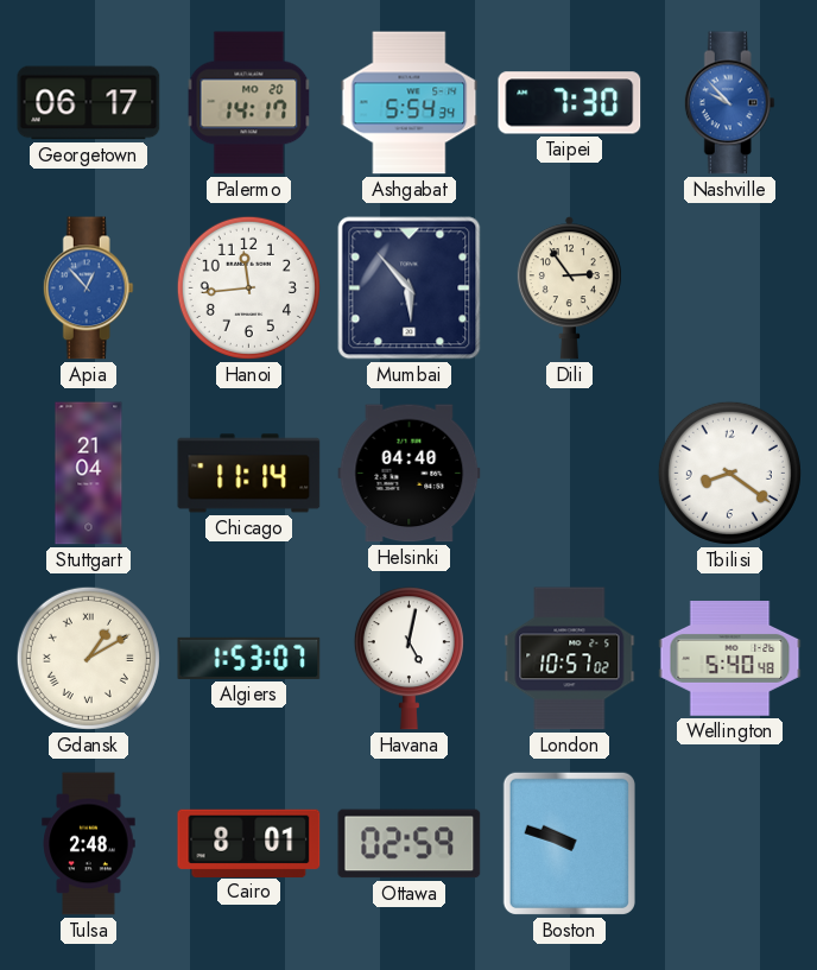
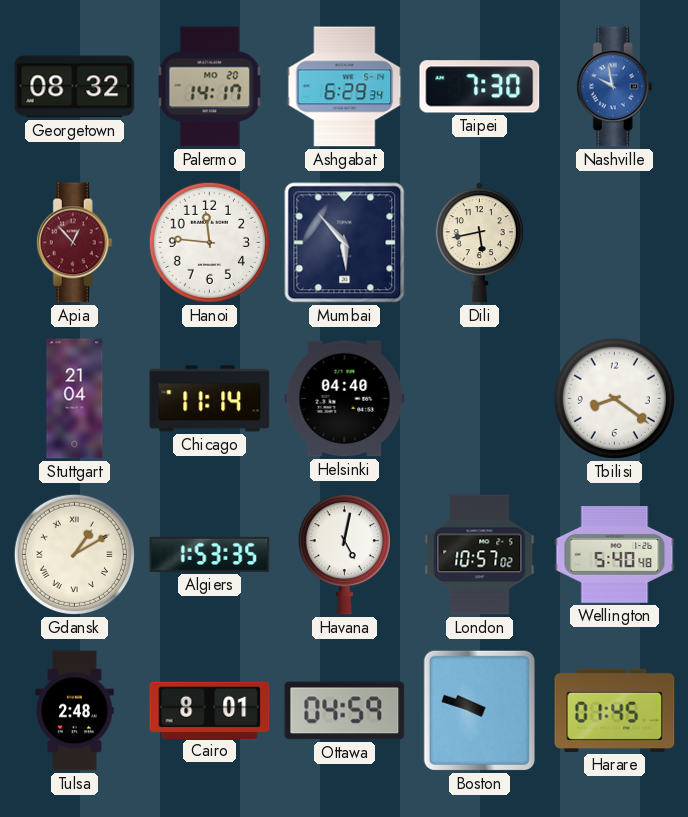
Georgetown: 06:17 -> 08:32 (75, 87)
Ashgabat: 5:54 -> 6:29 (345, 87)
Nashville: 9:53 -> 9:58 (614, 87)
Apia dial: blue -> burgundy (74, 243)
Hanoi: 11:44 -> 11:46 (209, 242)
Dili: 2:54 -> 5:43 (479, 243)
Algiers: 1:53:07 -> 1:53:35 (210, 554)
Ottawa: 02:59 -> 04:59 (345, 711)
Harare: none -> 01:45 (615, 710)
